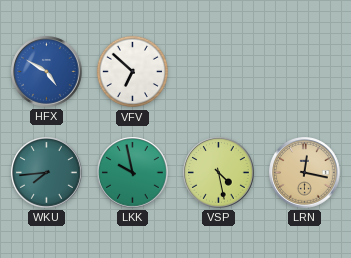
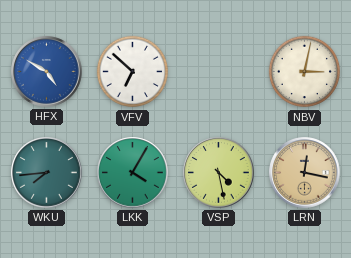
NBV: none -> 3:02 (305, 72)
LKK: 9:58 -> 4:05 (133, 173)
